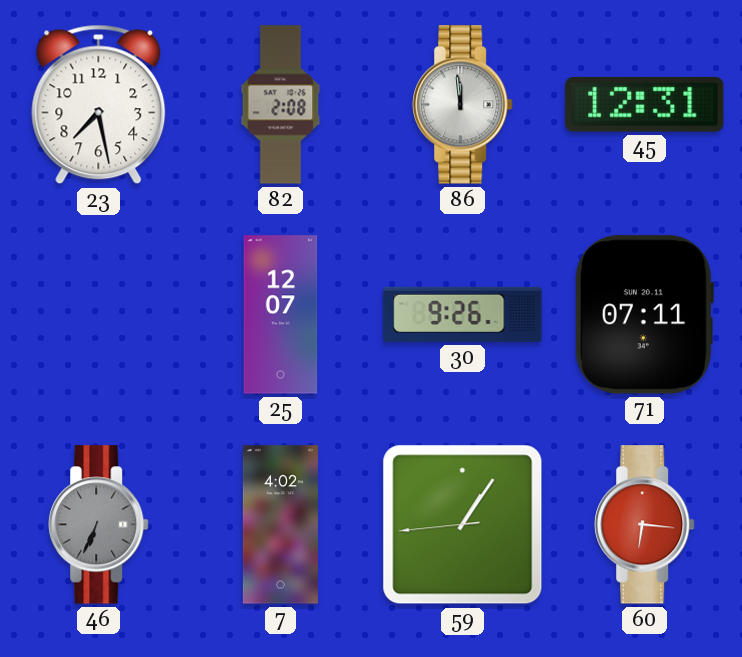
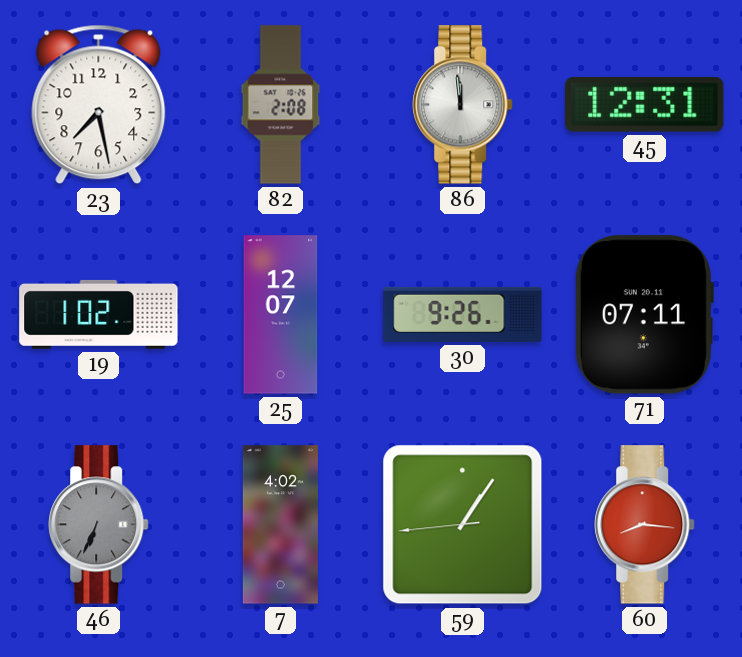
19: none -> 1:02 (99, 314)
60: 6:16 -> 8:16 (645, 525)
